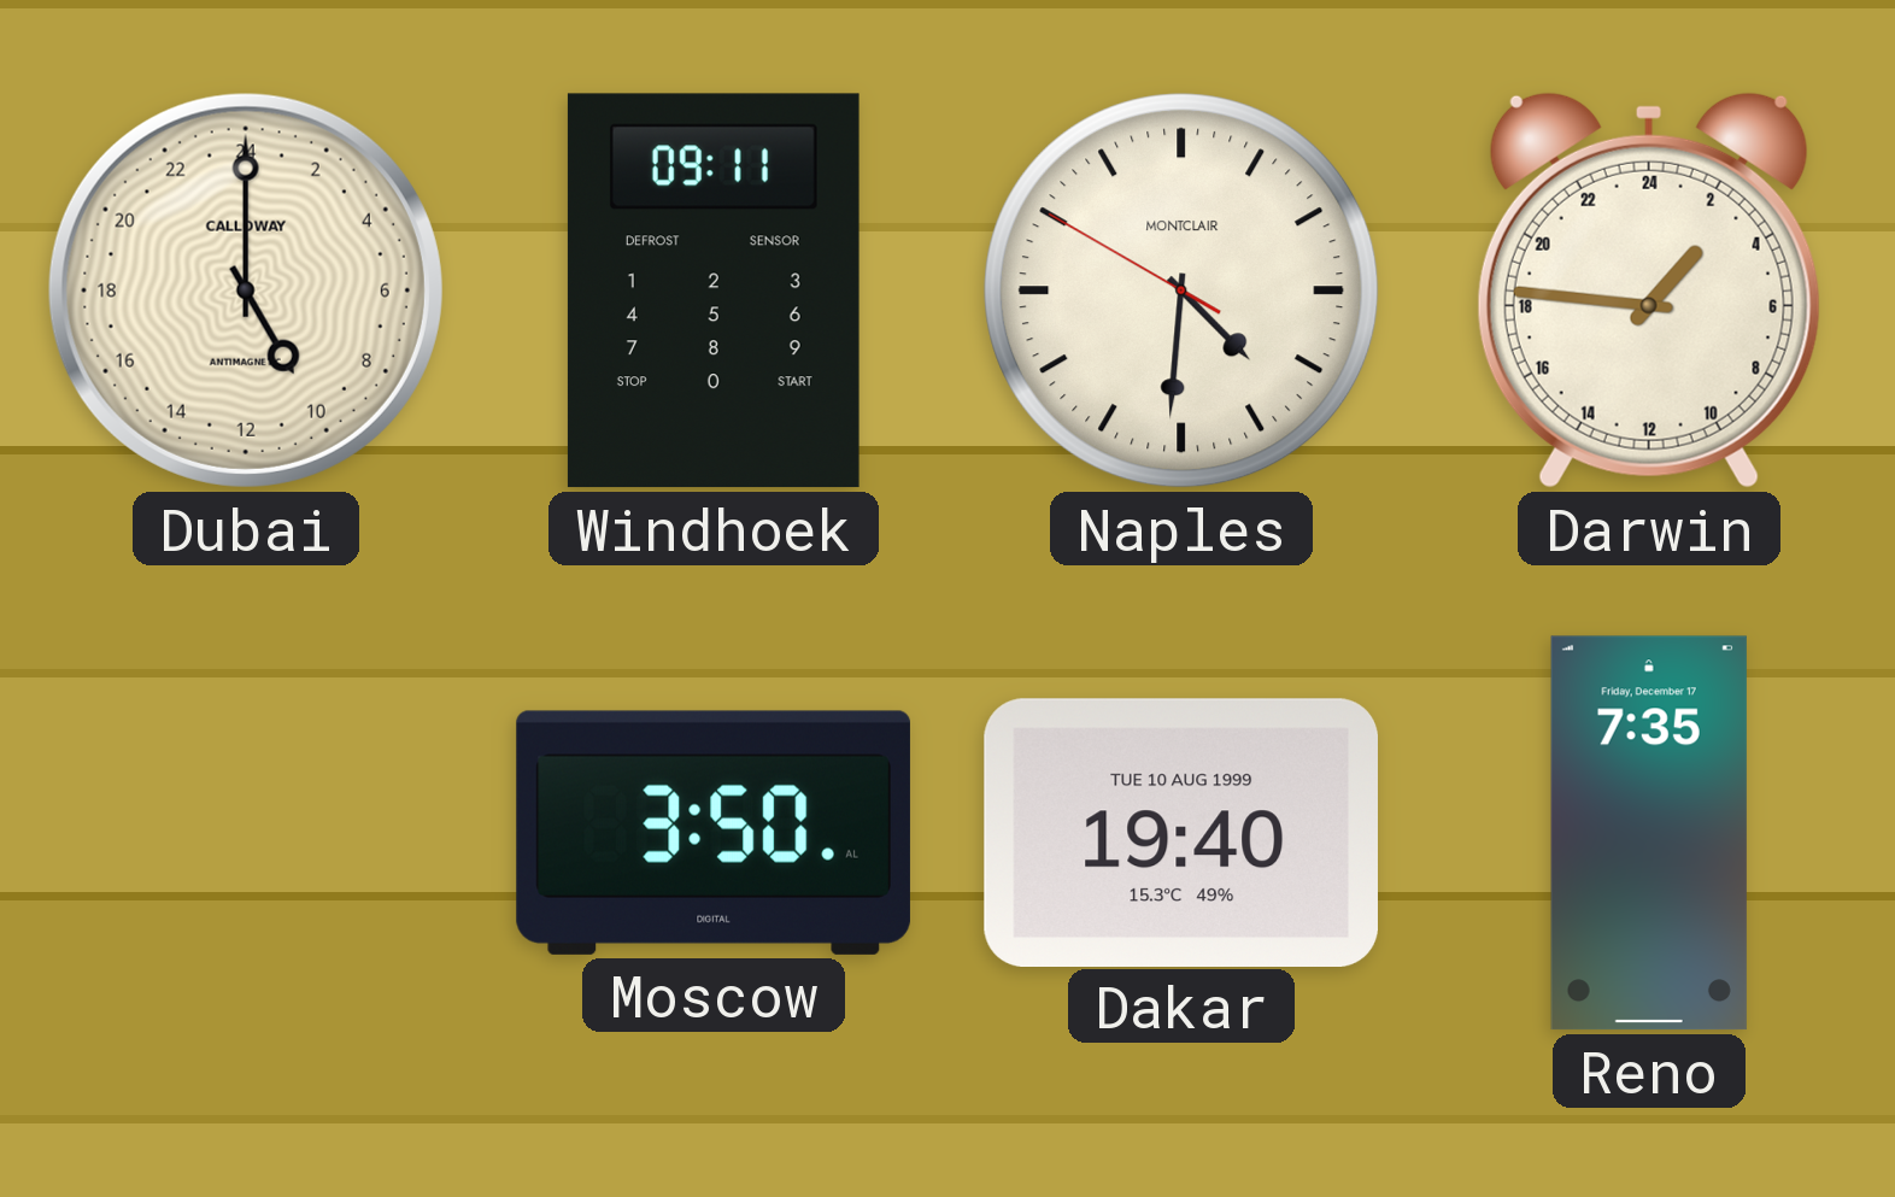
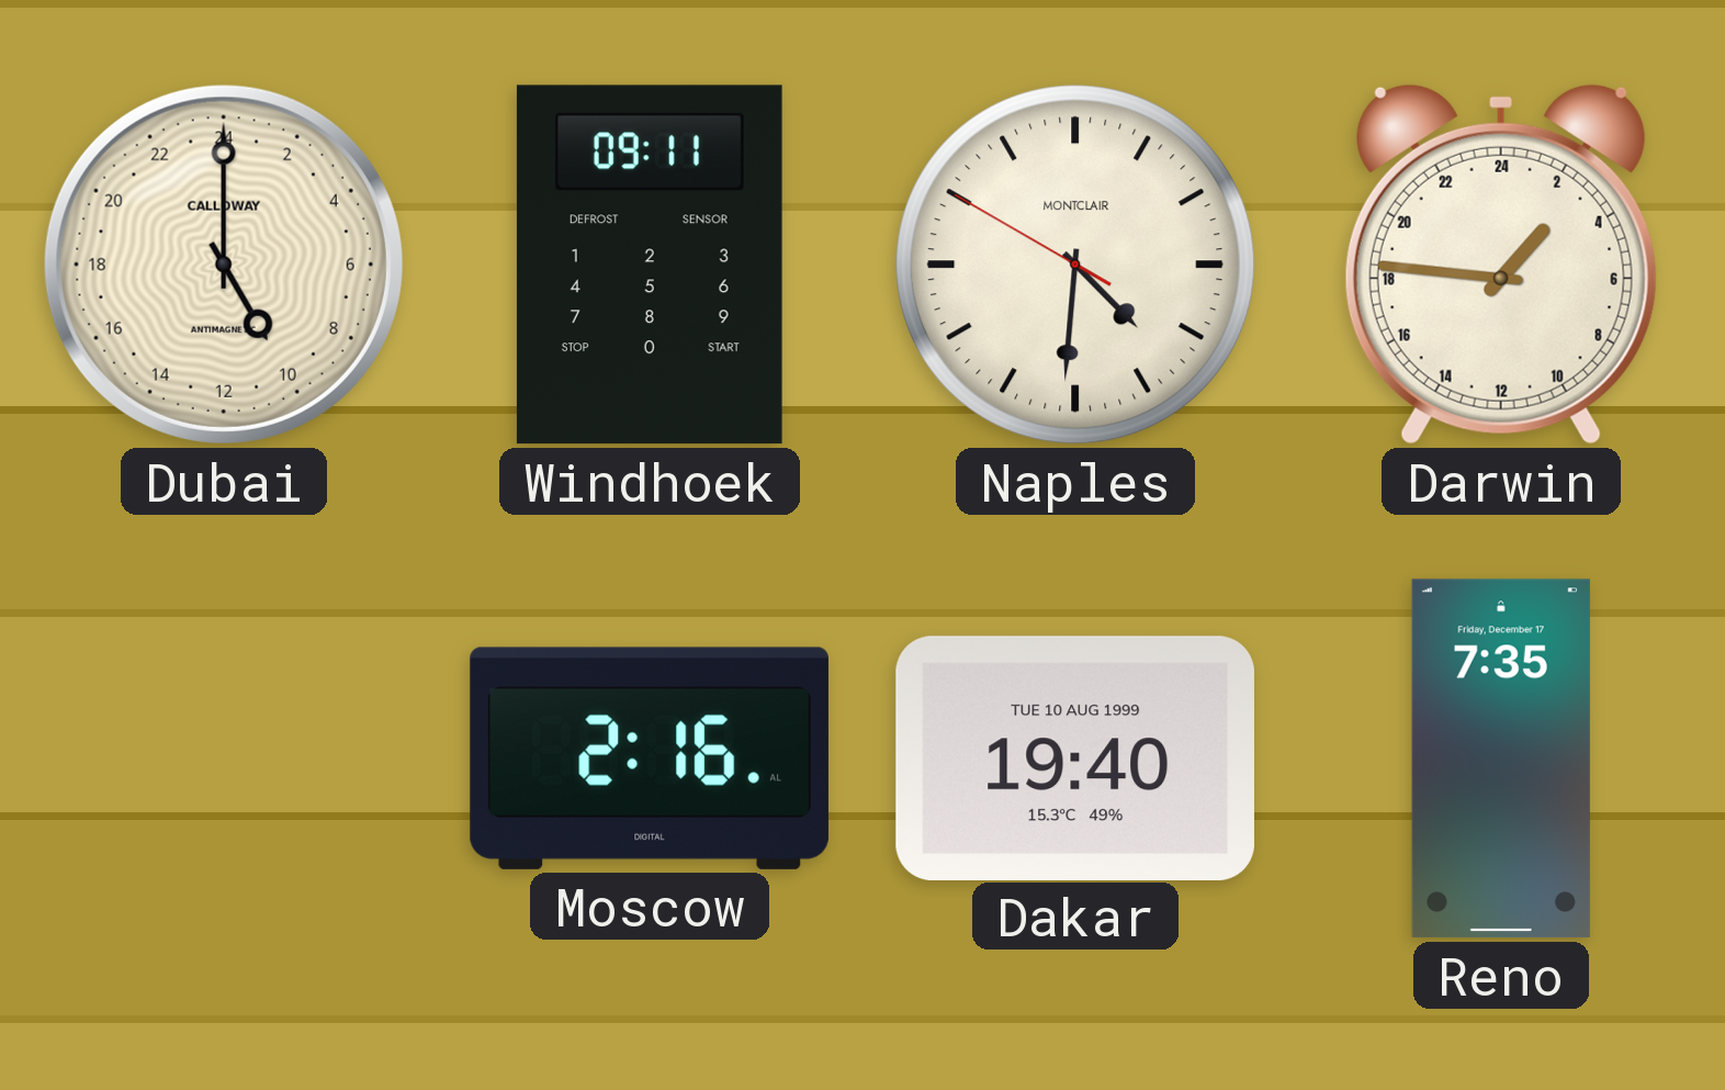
Moscow: 3:50 -> 2:16 (650, 758)
